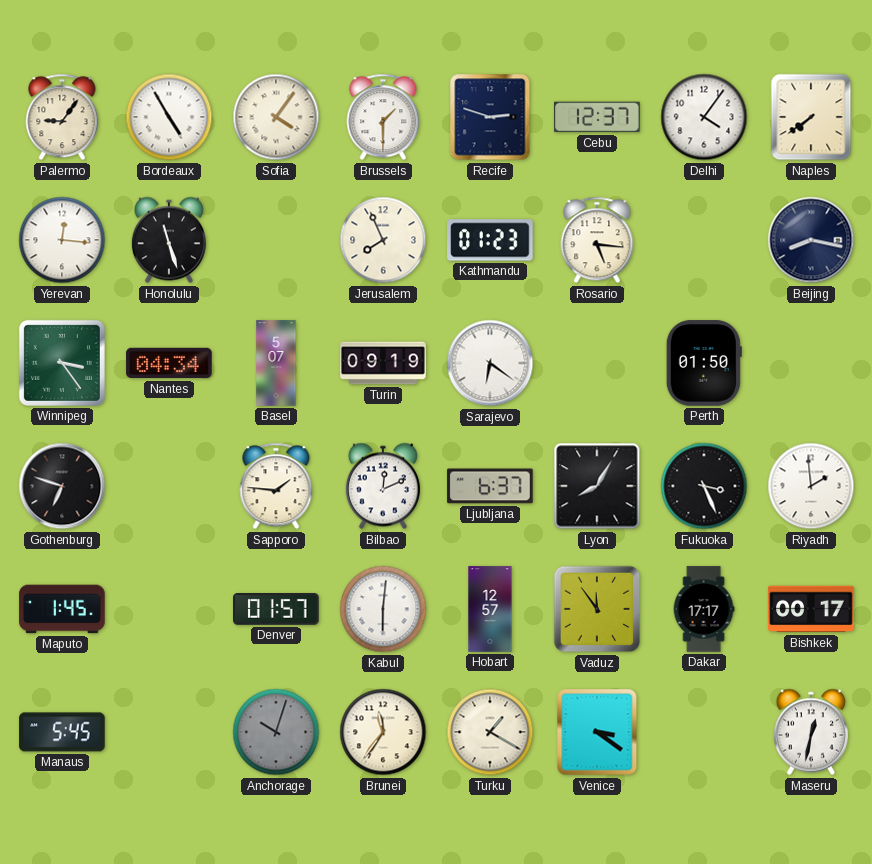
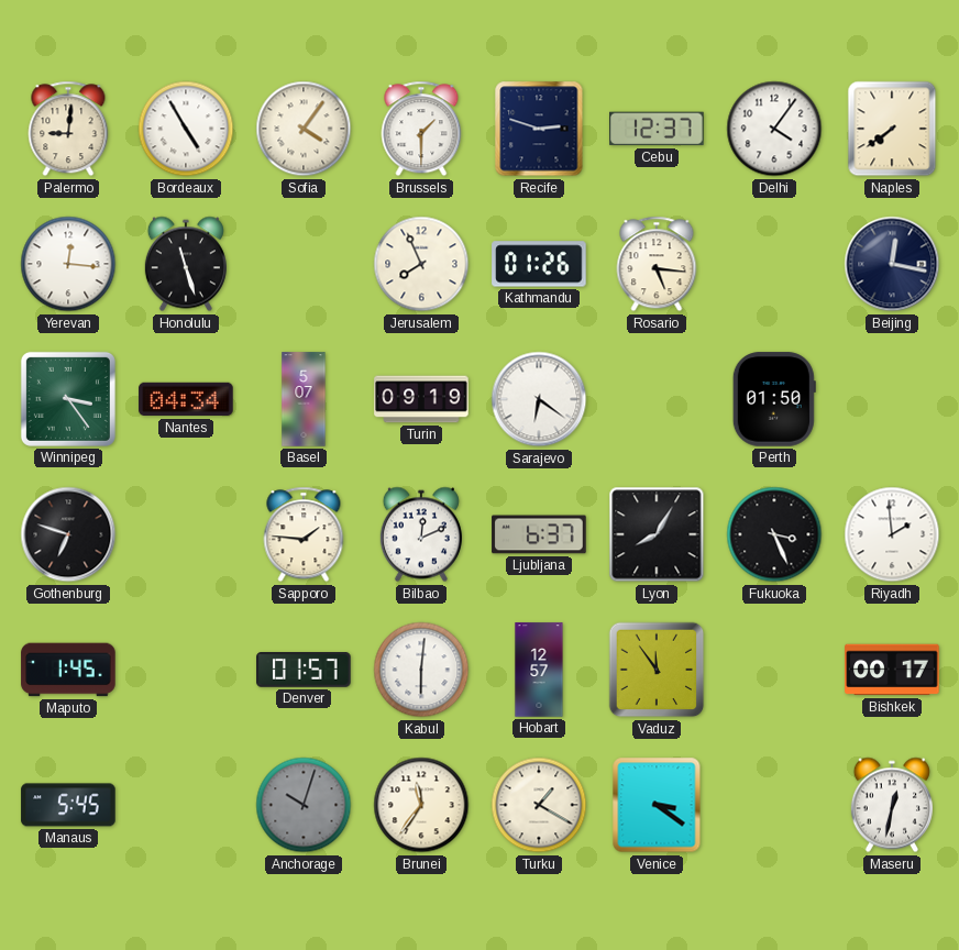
Palermo: 9:06 -> 9:01 (68, 129)
Kathmandu: 01:23 -> 01:26 (539, 264)
Beijing: 8:17 -> 12:17 (892, 264)
Dakar: 17:17 -> none (704, 609)
